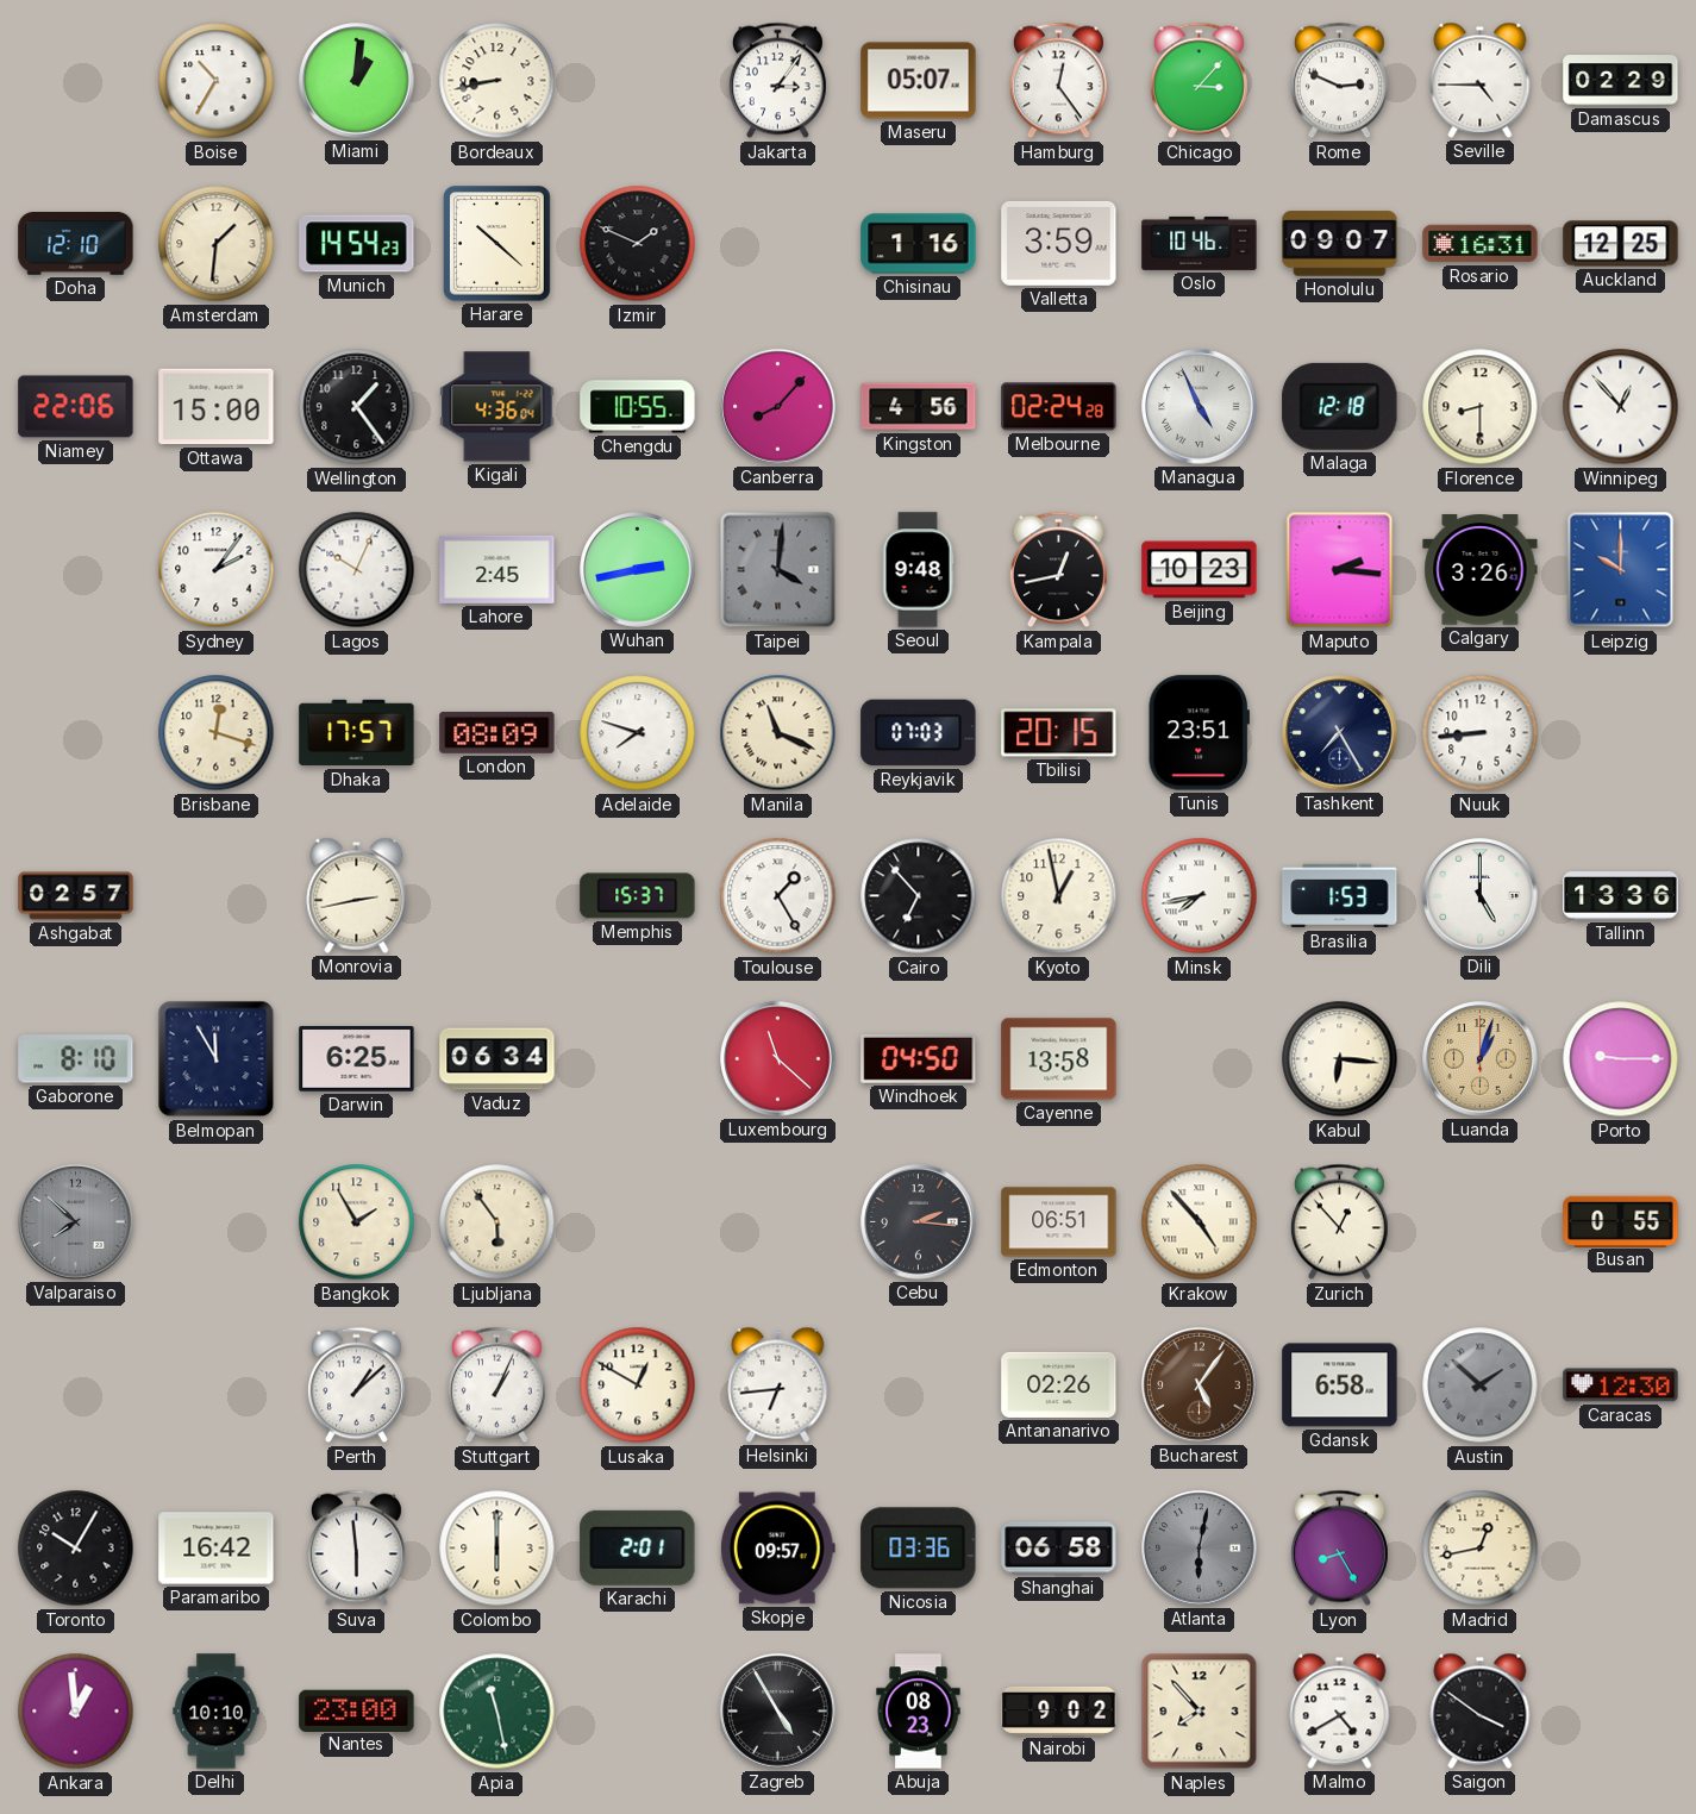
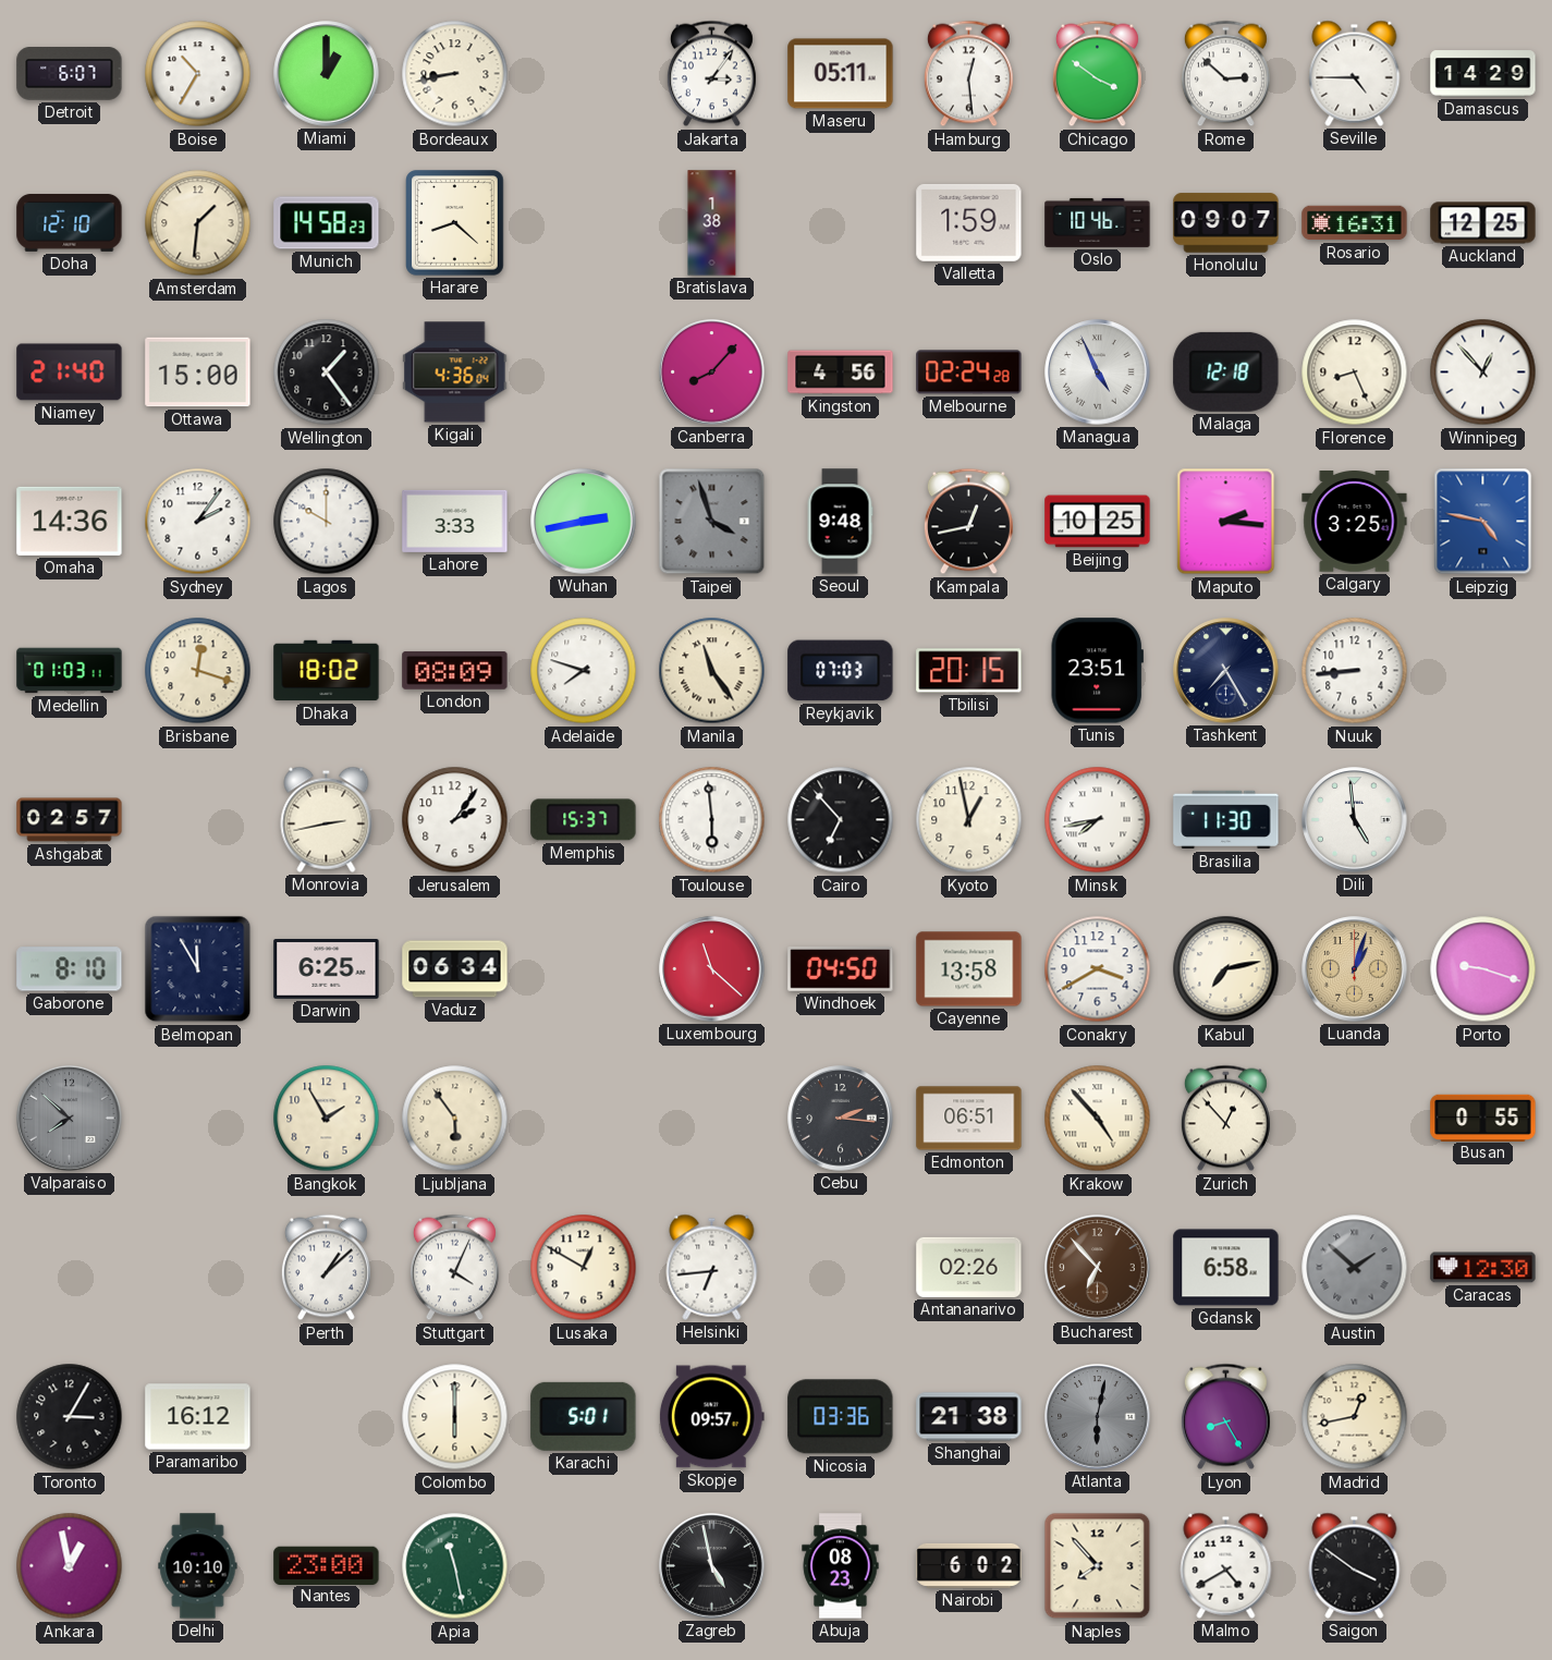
Detroit: none -> 6:07 (70, 74)
Miami: 1:01 -> 1:00 (327, 74)
Maseru: 05:07 -> 05:11 (841, 74)
Hamburg: 12:24 -> 12:29 (968, 74)
Chicago: 3:07 -> 3:51 (1097, 74)
Rome: 2:49 -> 2:52 (1225, 74)
Damascus: 02:29 -> 14:29 (1483, 74)
Munich: 14:54 -> 14:58 (327, 223)
Harare: 10:22 -> 8:22 (455, 223)
Izmir: 1:49 -> none (638, 244)
Bratislava: none -> 1:38 (712, 223)
Chisinau: 1:16 -> none (919, 244)
Valletta: 3:59 -> 1:59 (969, 222)
Niamey: 22:06 -> 21:40 (70, 373)
Chengdu: 10:55 -> none (638, 407)
Florence: 8:30 -> 8:26 (1355, 373)
Omaha: none -> 14:36 (70, 521)
Lagos: 10:04 -> 10:00 (327, 522)
Lahore: 2:45 -> 3:33 (455, 521)
Taipei: 4:01 -> 3:57 (712, 522)
Beijing: 10:23 -> 10:25 (1098, 522)
Calgary: 3:26 -> 3:25 (1355, 522)
Leipzig: 10:00 -> 4:47 (1483, 522)
Medellin: none -> 01:03 (70, 671)
Dhaka: 17:57 -> 18:02 (327, 671)
Manila: 11:19 -> 11:24 (712, 671)
Jerusalem: none -> 2:06 (455, 820)
Toulouse: 1:25 -> 5:59 (712, 820)
Brasilia: 1:53 -> 11:30 (1226, 820)
Dili: 5:00 -> 4:59 (1355, 820)
Tallinn: 13:36 -> none (1621, 896)
Conakry: none -> 3:40 (1098, 969)
Kabul: 6:16 -> 7:13 (1226, 969)
Porto: 9:15 -> 9:18 (1483, 969)
Stuttgart: 1:04 -> 4:04 (454, 1268)
Bucharest: 5:06 -> 6:53 (1098, 1268)
Toronto: 10:05 -> 3:05 (70, 1417)
Paramaribo: 16:42 -> 16:12 (198, 1417)
Suva: 5:59 -> none (356, 1549)
Karachi: 2:01 -> 5:01 (584, 1416)
Shanghai: 06:58 -> 21:38 (969, 1417)
Ankara: 12:59 -> 12:58 (70, 1566)
Zagreb: 4:55 -> 4:58 (712, 1566)
Nairobi: 9:02 -> 6:02 (969, 1565)
